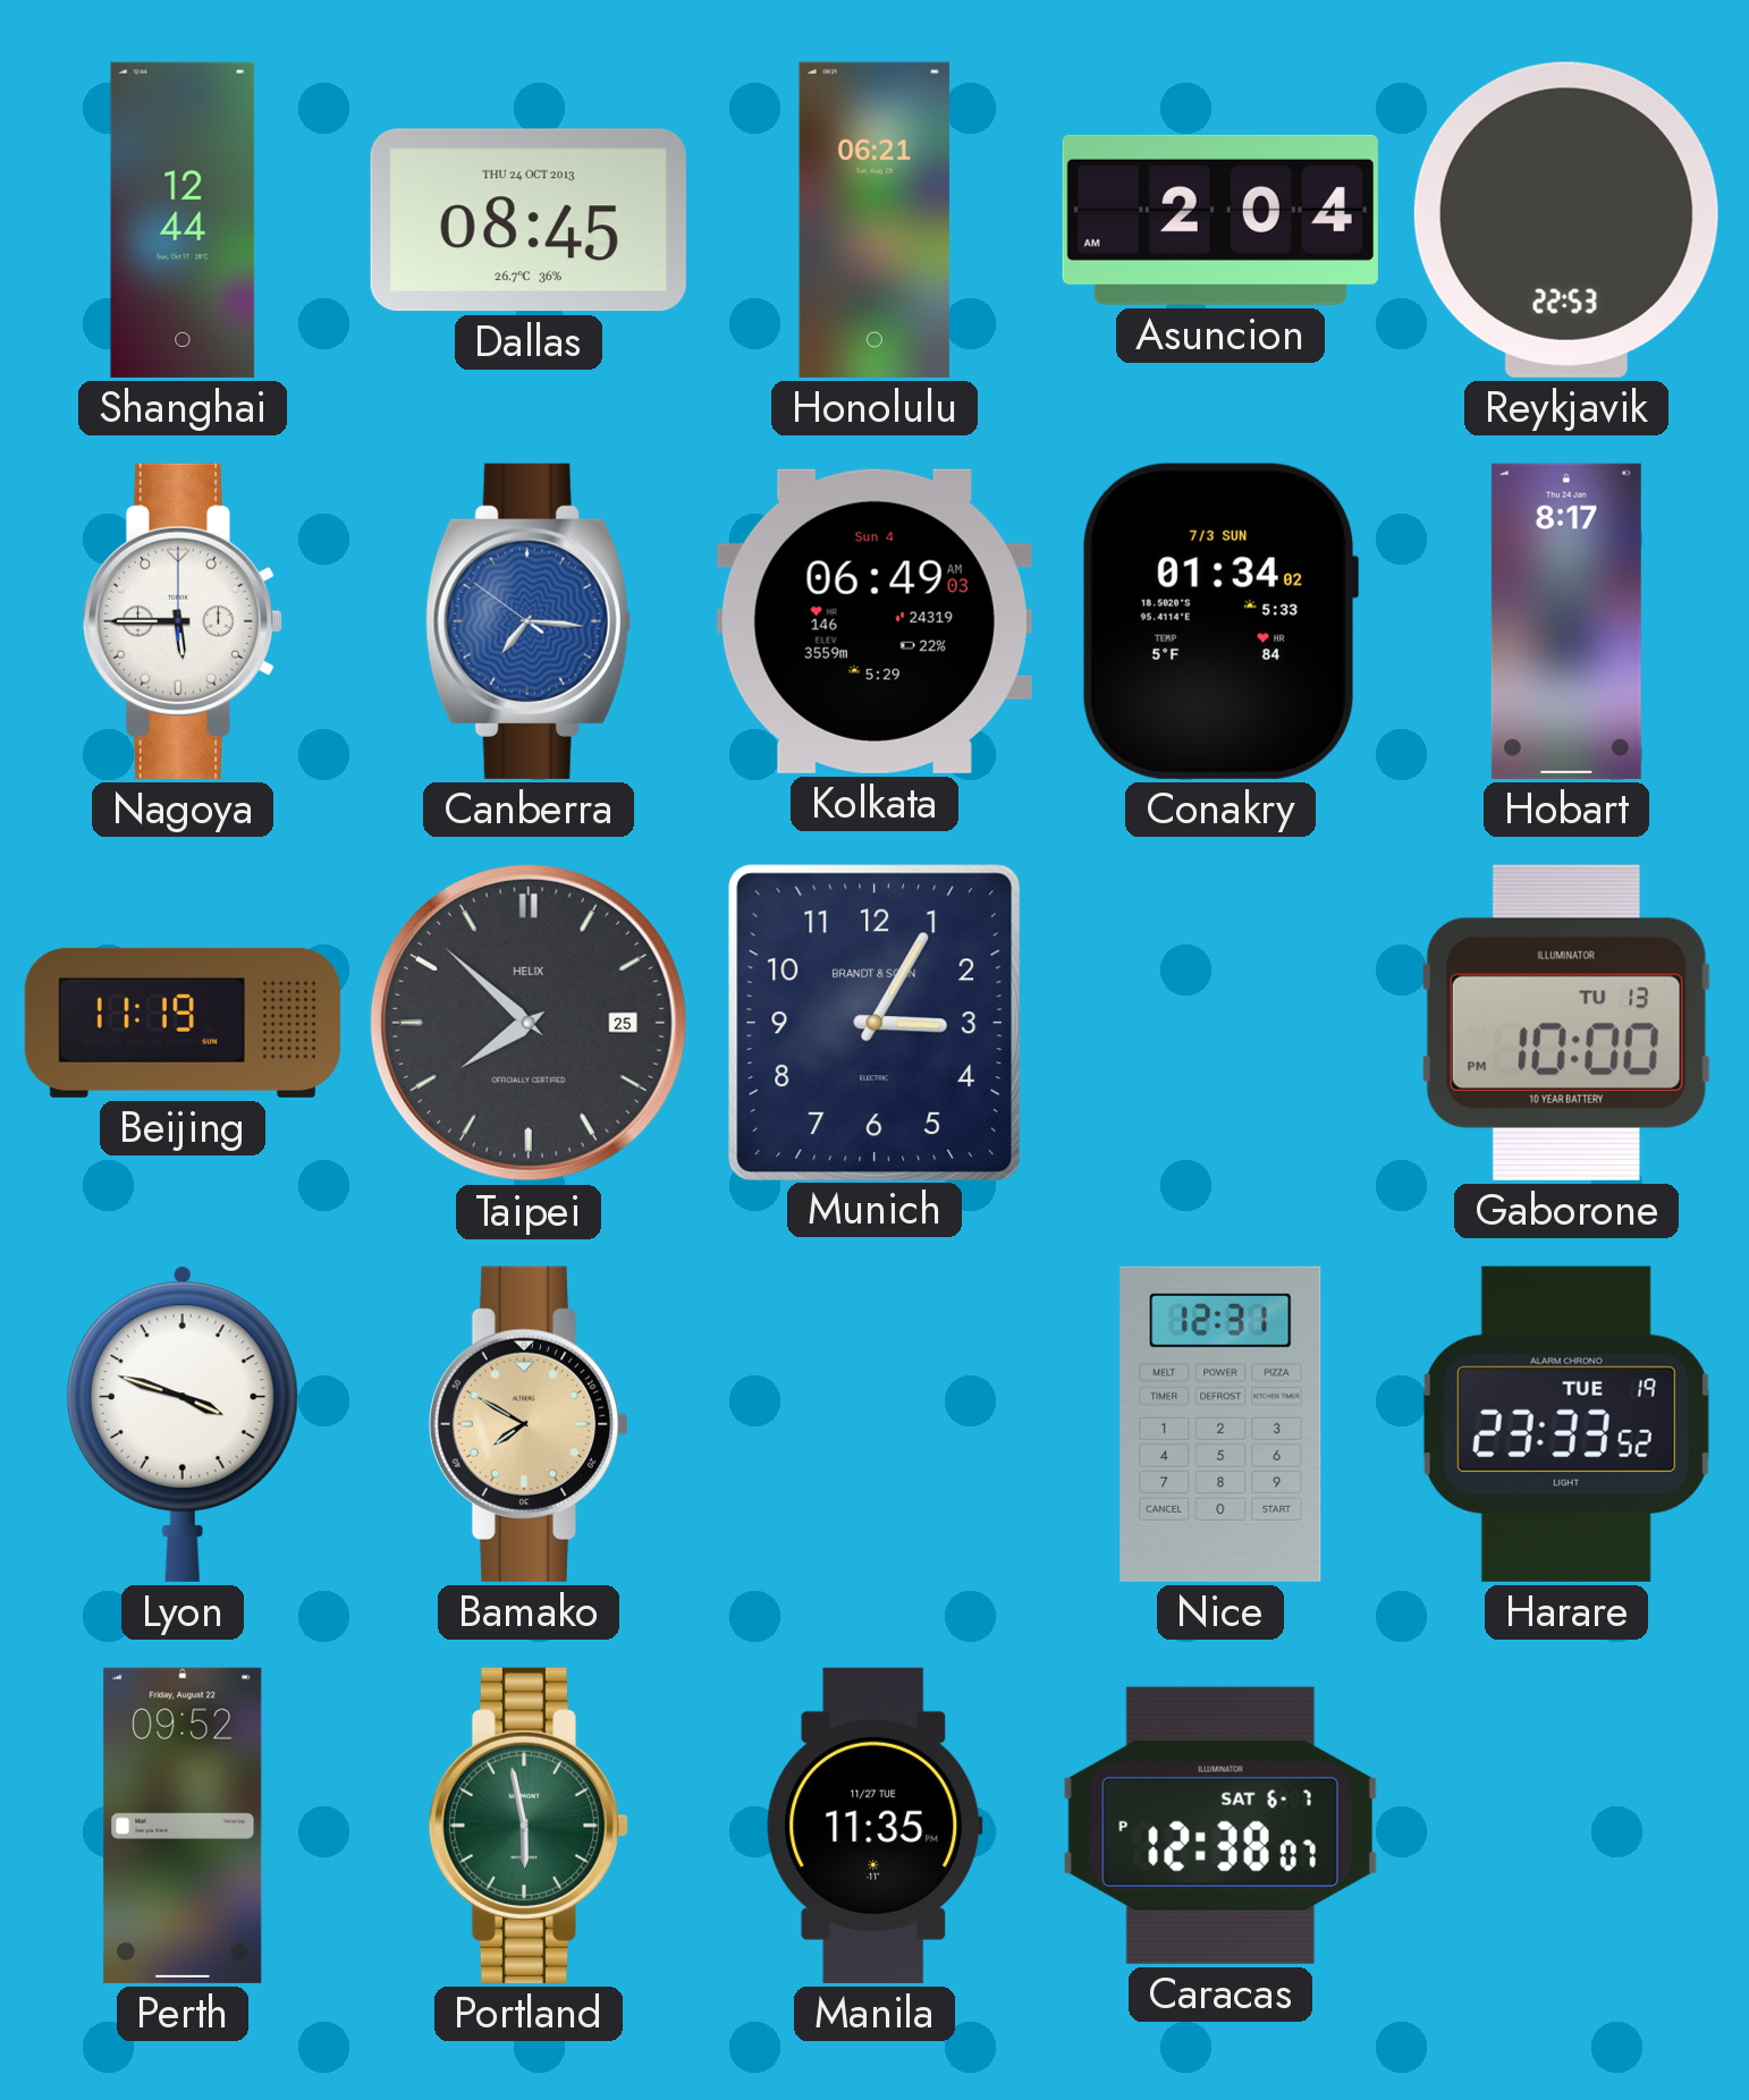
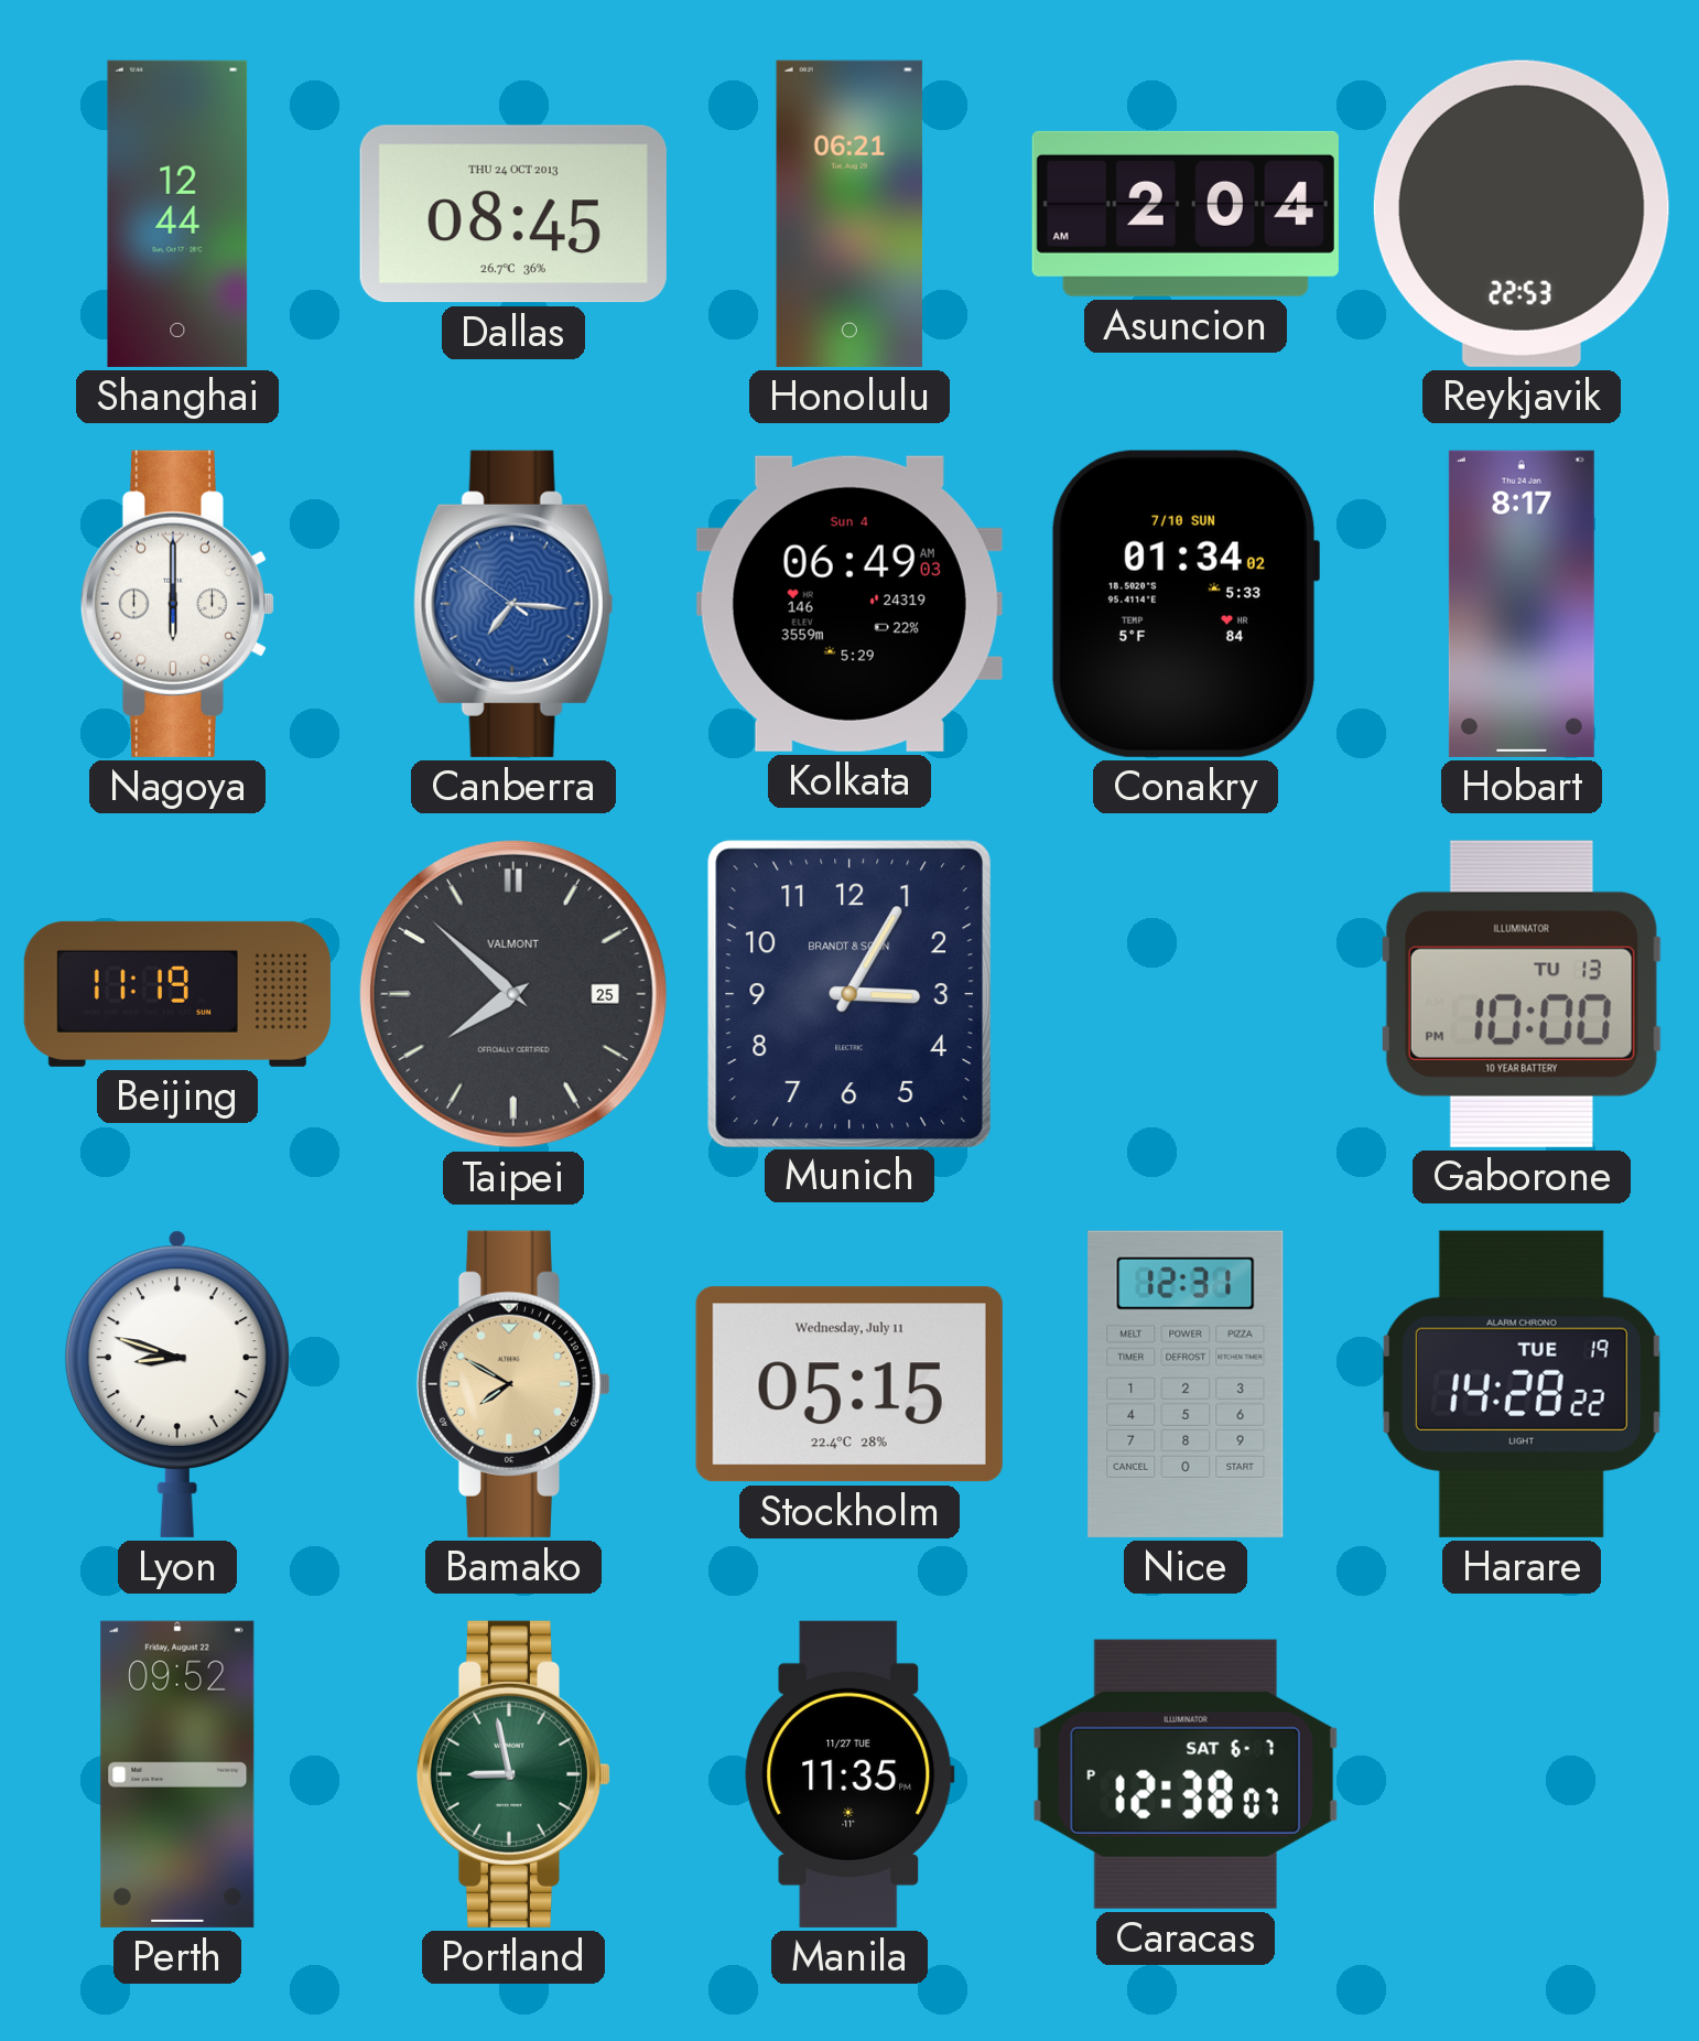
Nagoya: 5:45 -> 6:00 (176, 604)
Conakry date: 7/3 SUN -> 7/10 SUN (1184, 604)
Taipei brand: HELIX -> VALMONT (513, 994)
Lyon: 3:48 -> 8:48 (177, 1384)
Stockholm: none -> 05:15 (850, 1384)
Harare: 23:33 -> 14:28 (1522, 1384)
Portland: 5:58 -> 8:58 (512, 1774)
